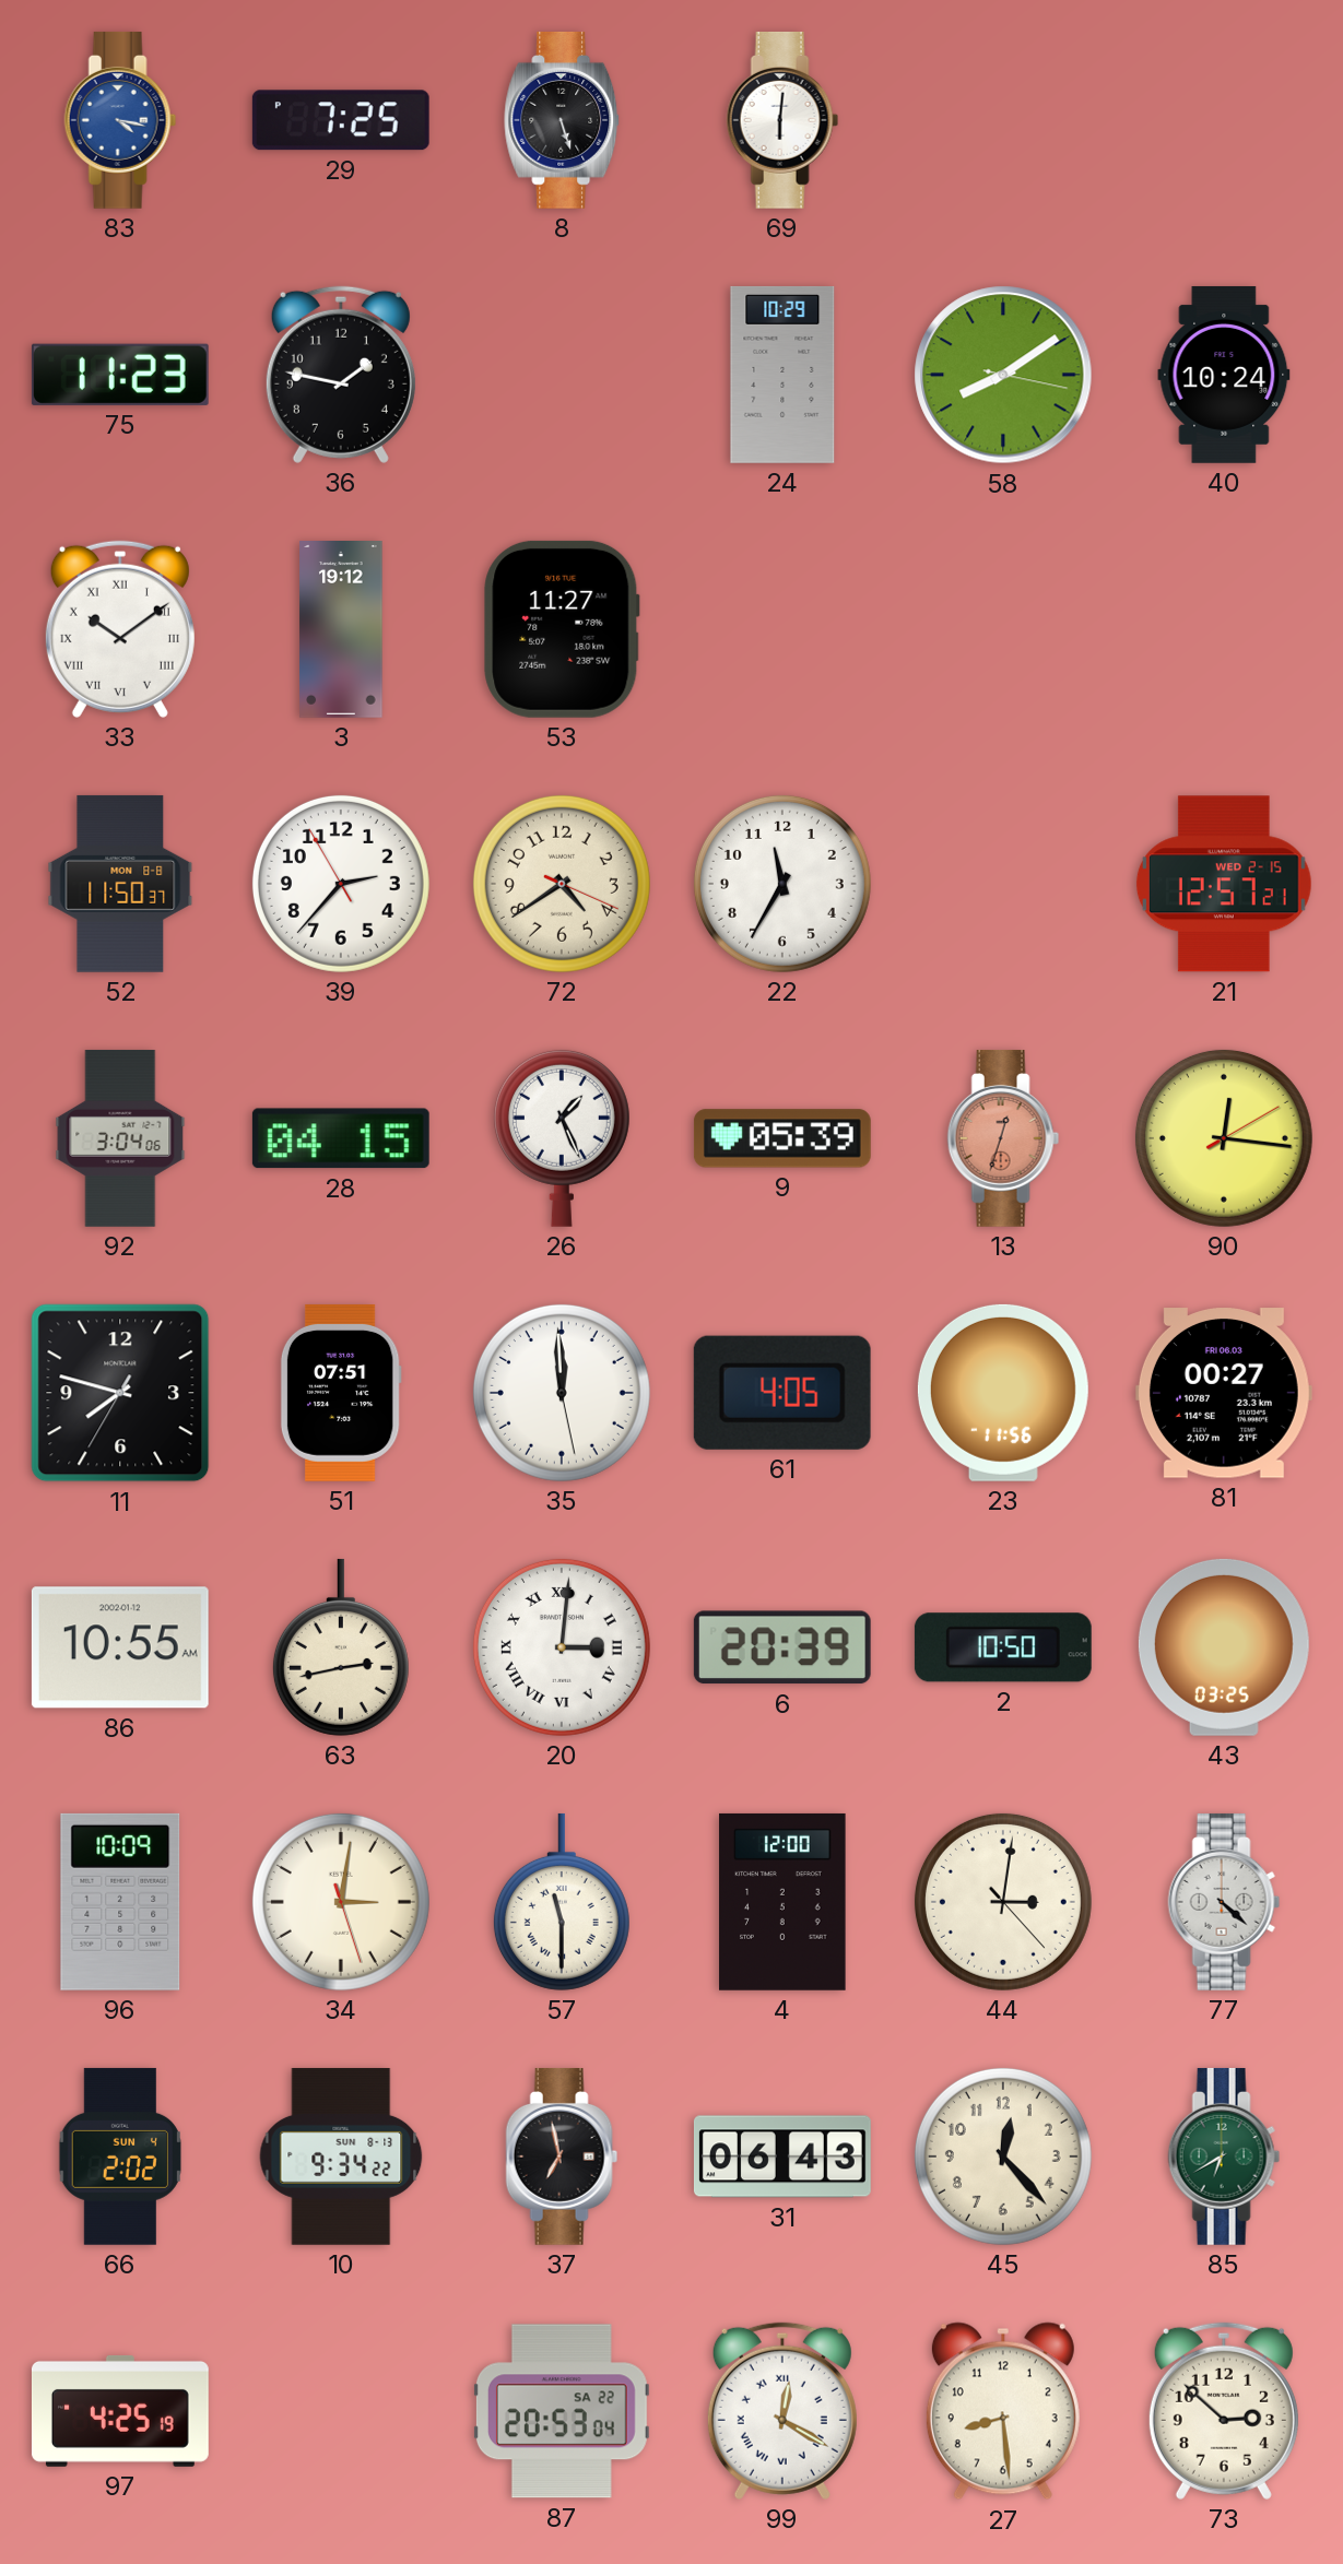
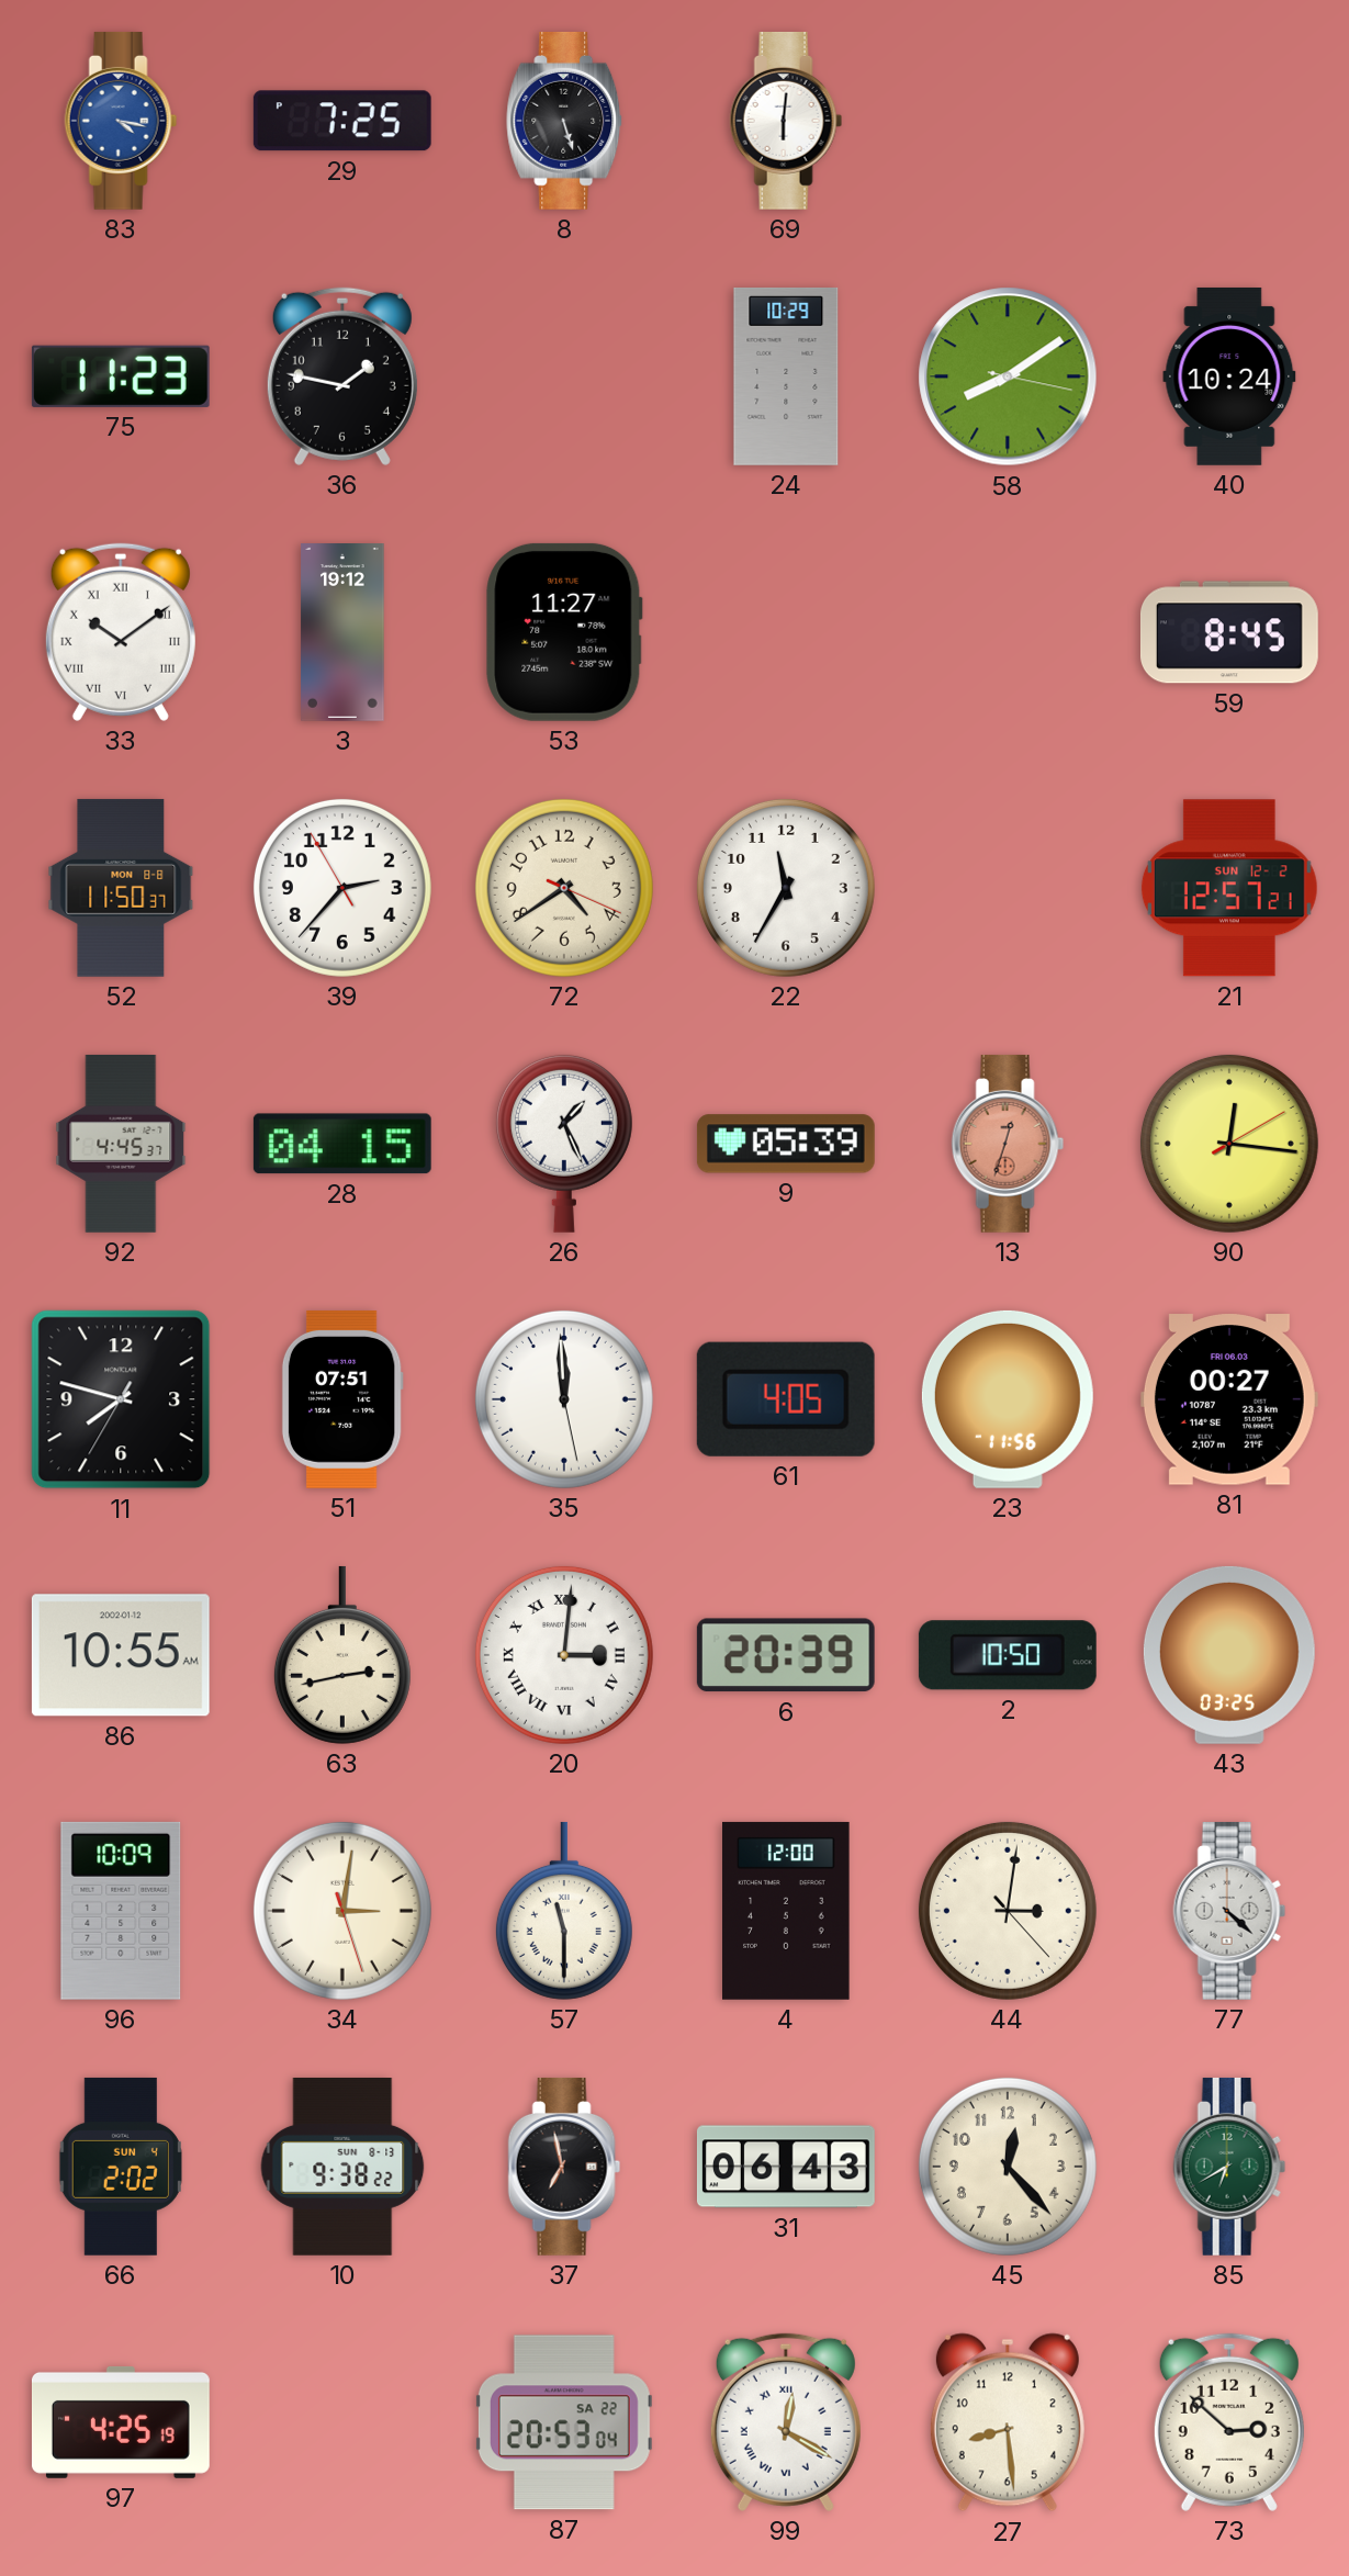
59: none -> 8:45 (1229, 632)
21 date: WED 2-15 -> SUN 12-2 (1229, 888)
92: 3:04 -> 4:45 (121, 1144)
10: 9:34 -> 9:38 (342, 2167)
